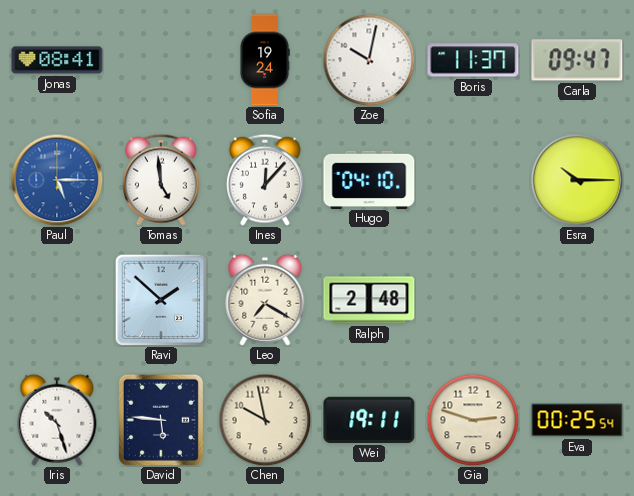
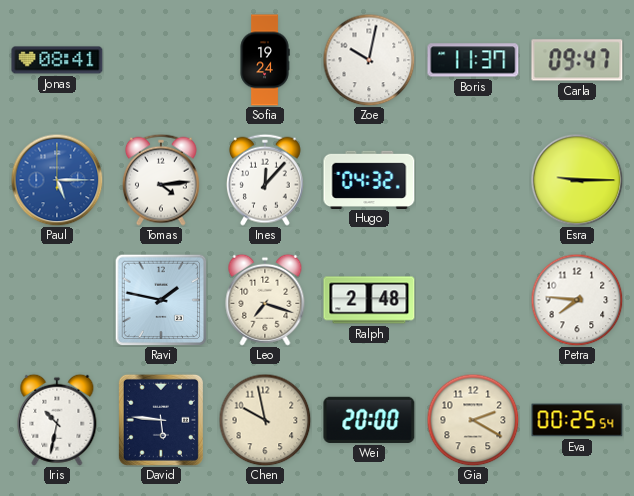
Tomas: 4:59 -> 4:14 (161, 180)
Hugo: 04:10 -> 04:32 (369, 179)
Esra: 10:15 -> 9:15 (577, 180)
Ravi: 1:52 -> 1:47 (161, 300)
Leo: 7:20 -> 7:18 (265, 300)
Petra: none -> 7:46 (577, 300)
Iris: 10:27 -> 10:32 (57, 420)
Wei: 19:11 -> 20:00 (369, 420)
Gia: 2:48 -> 2:20 (473, 420)
